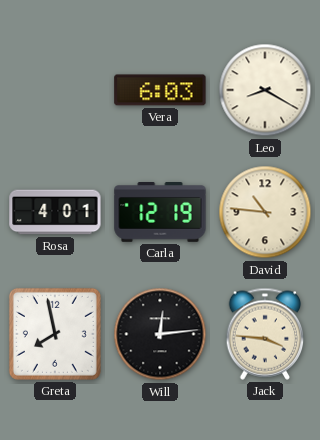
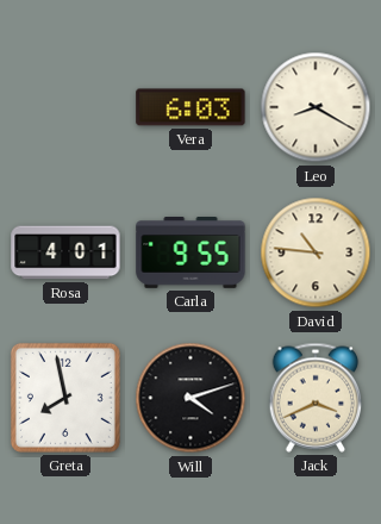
Carla: 12:19 -> 9:55 (190, 254)
Will: 12:14 -> 4:12 (190, 398)
Jack: 3:46 -> 3:41 (316, 398)
